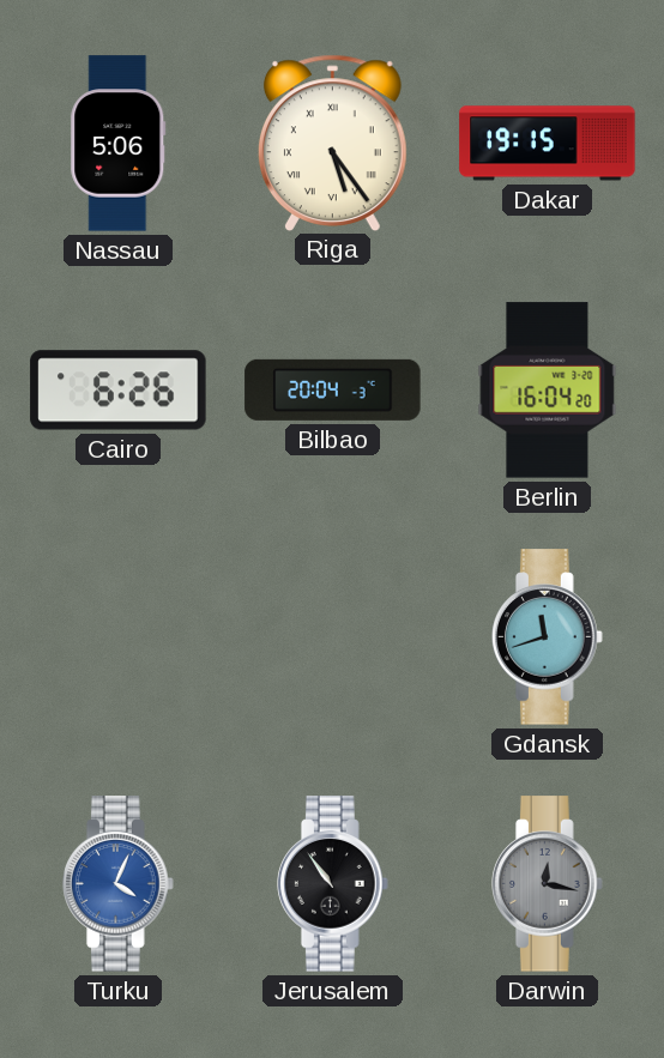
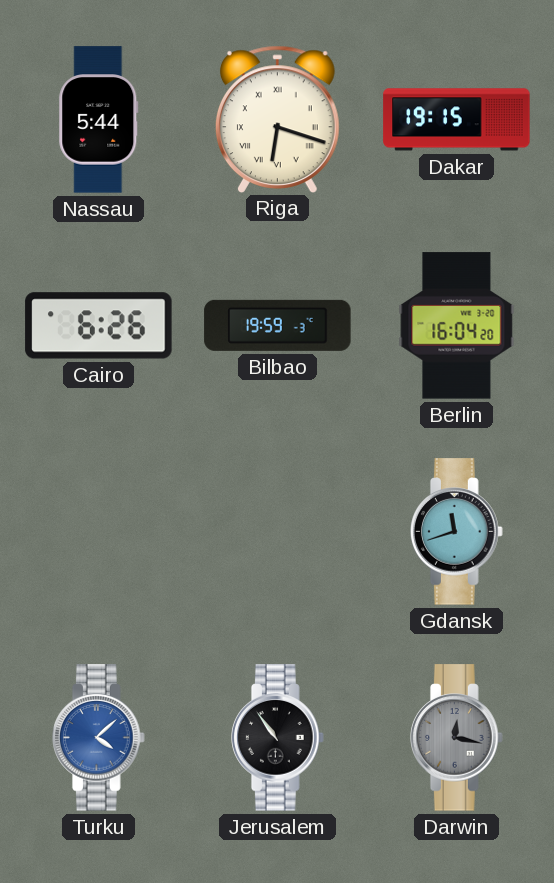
Nassau: 5:06 -> 5:44 (99, 120)
Riga: 5:24 -> 6:18 (277, 119)
Bilbao: 20:04 -> 19:59 (278, 325)
Turku: 4:04 -> 4:08 (99, 738)
